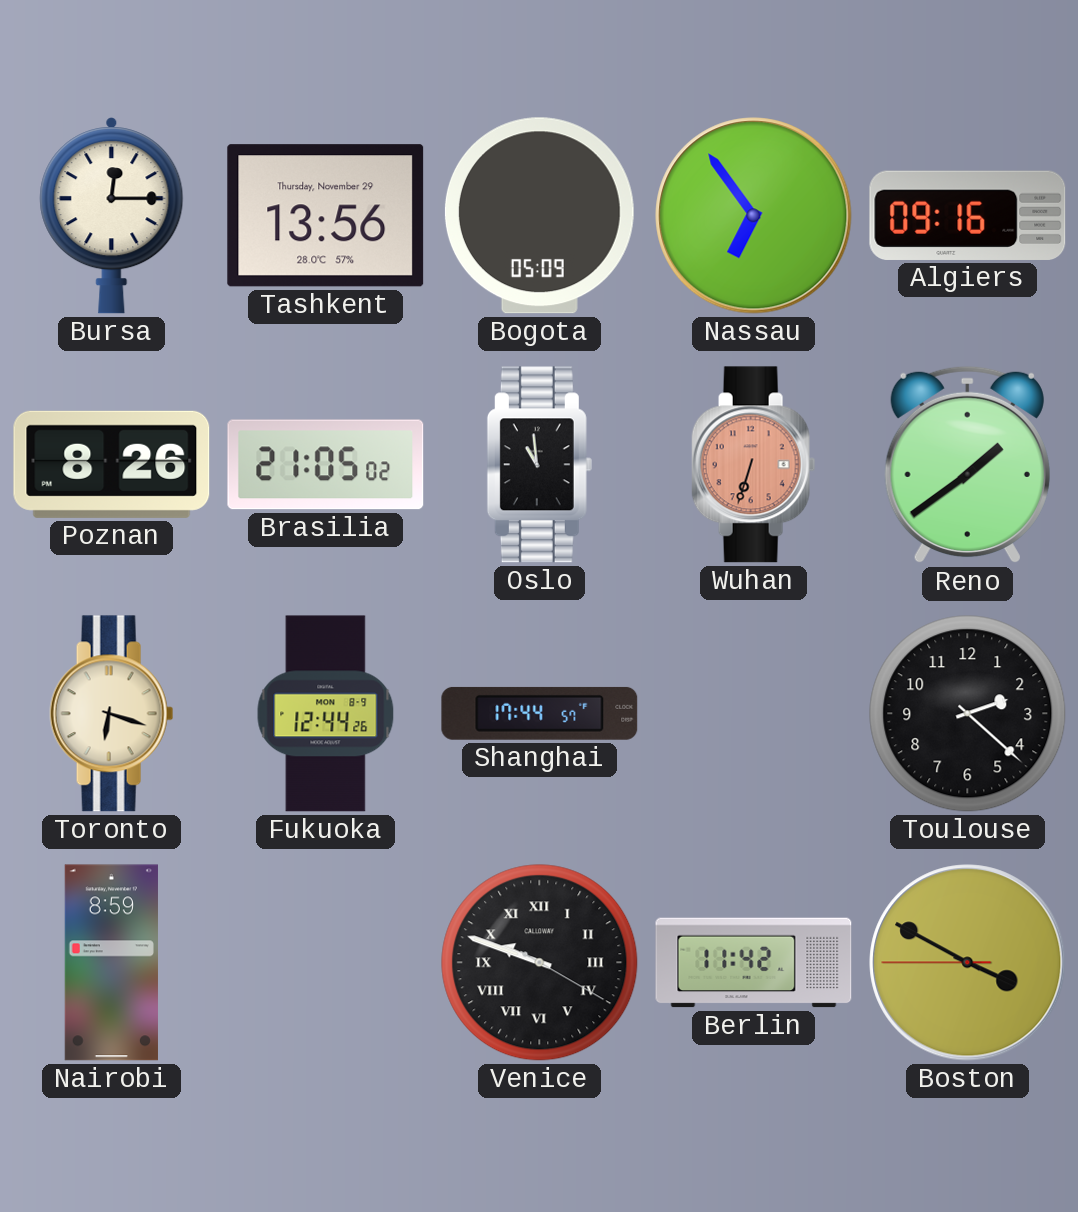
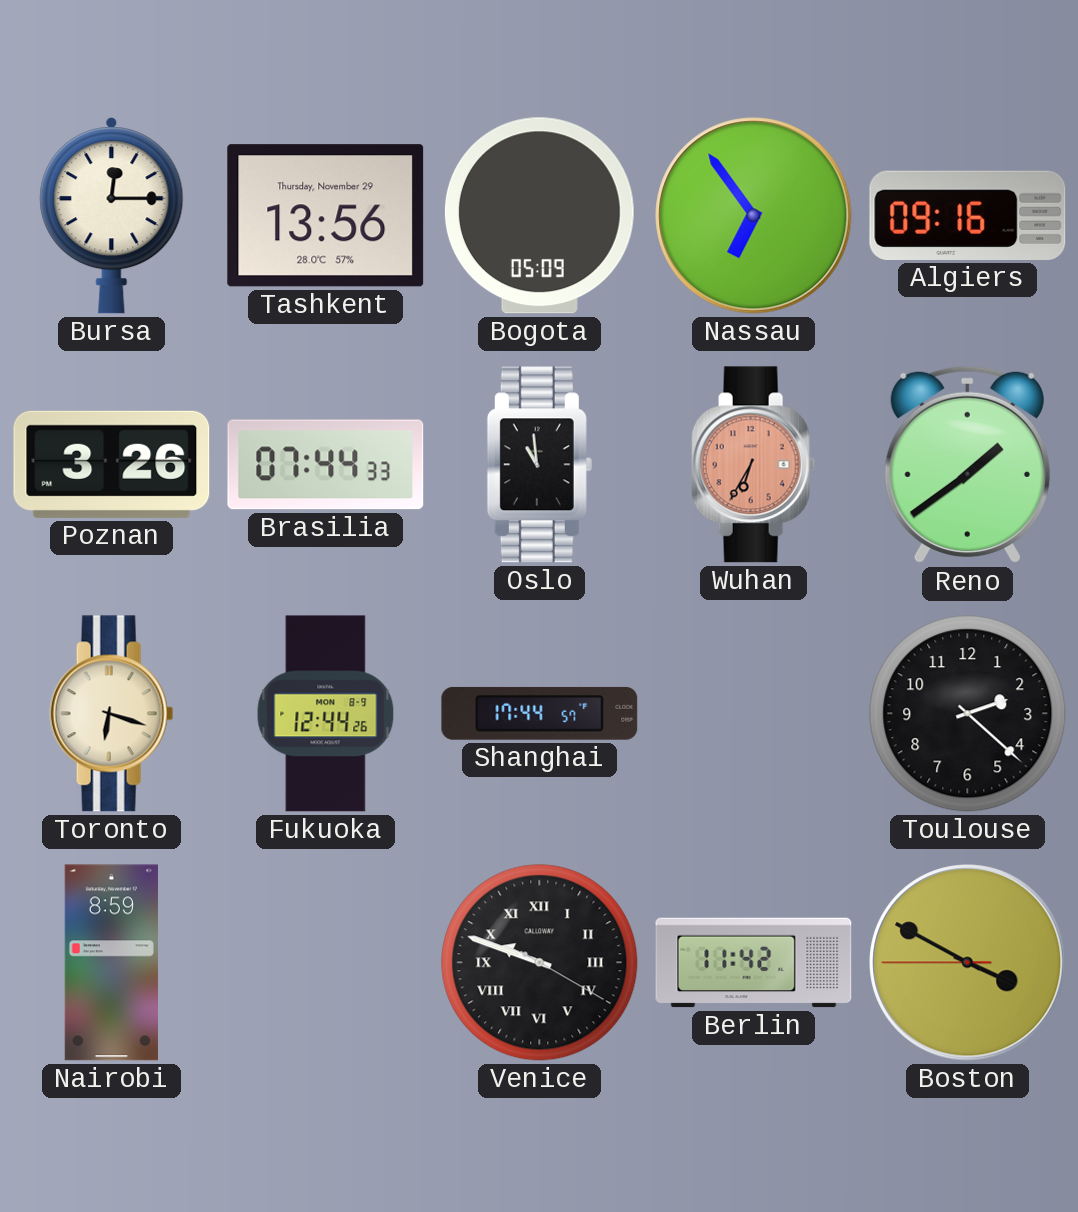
Poznan: 8:26 -> 3:26 (112, 464)
Brasilia: 21:05 -> 07:44 (326, 465)
Wuhan: 6:33 -> 6:35 (754, 465)
